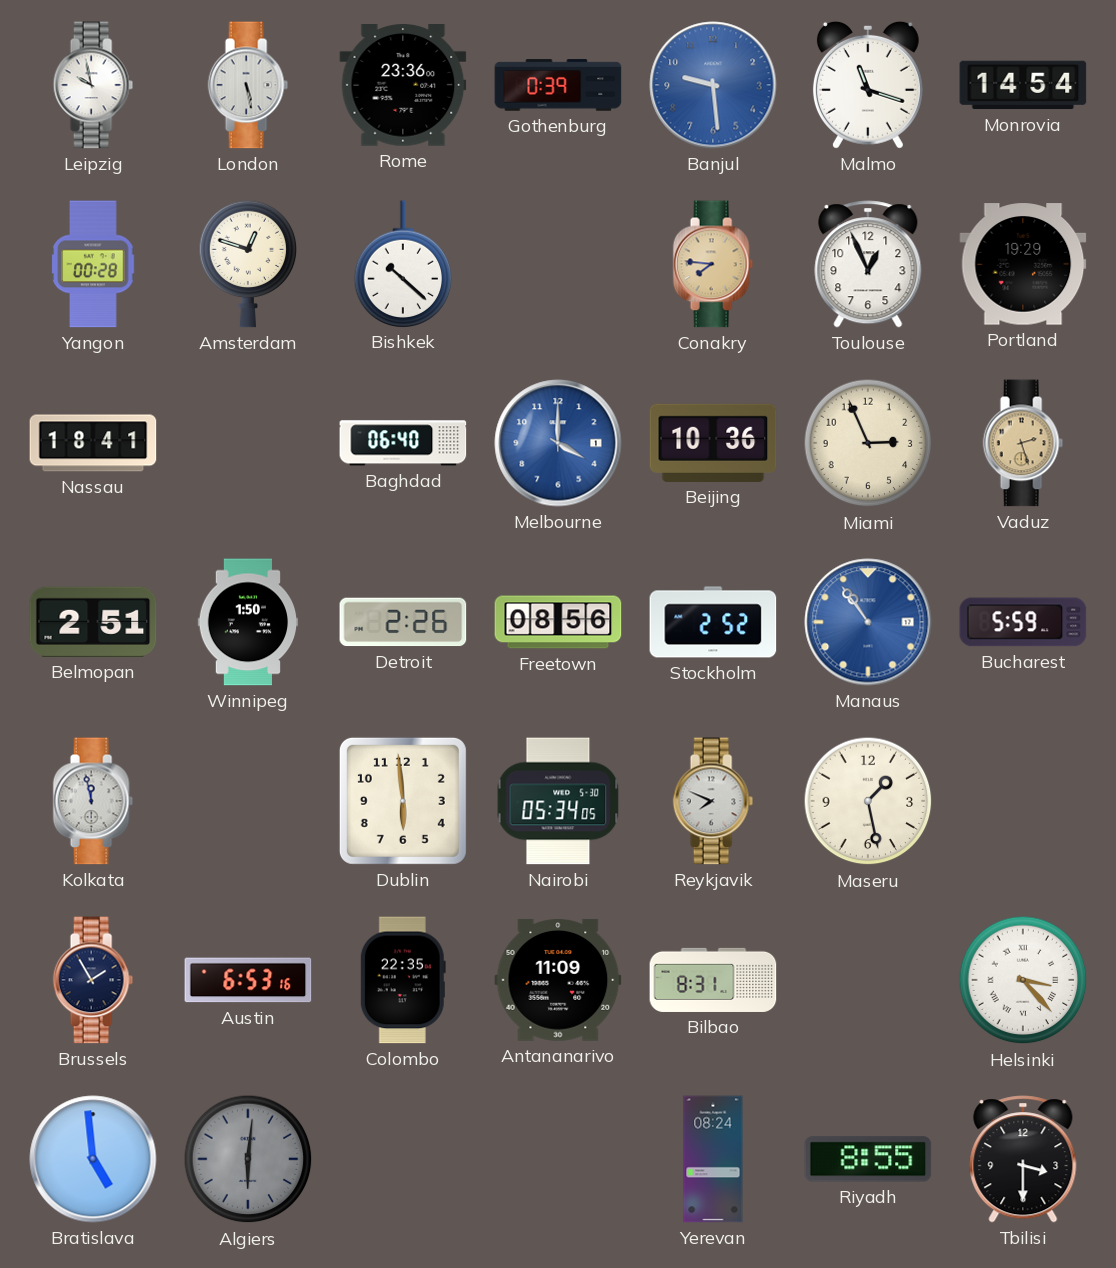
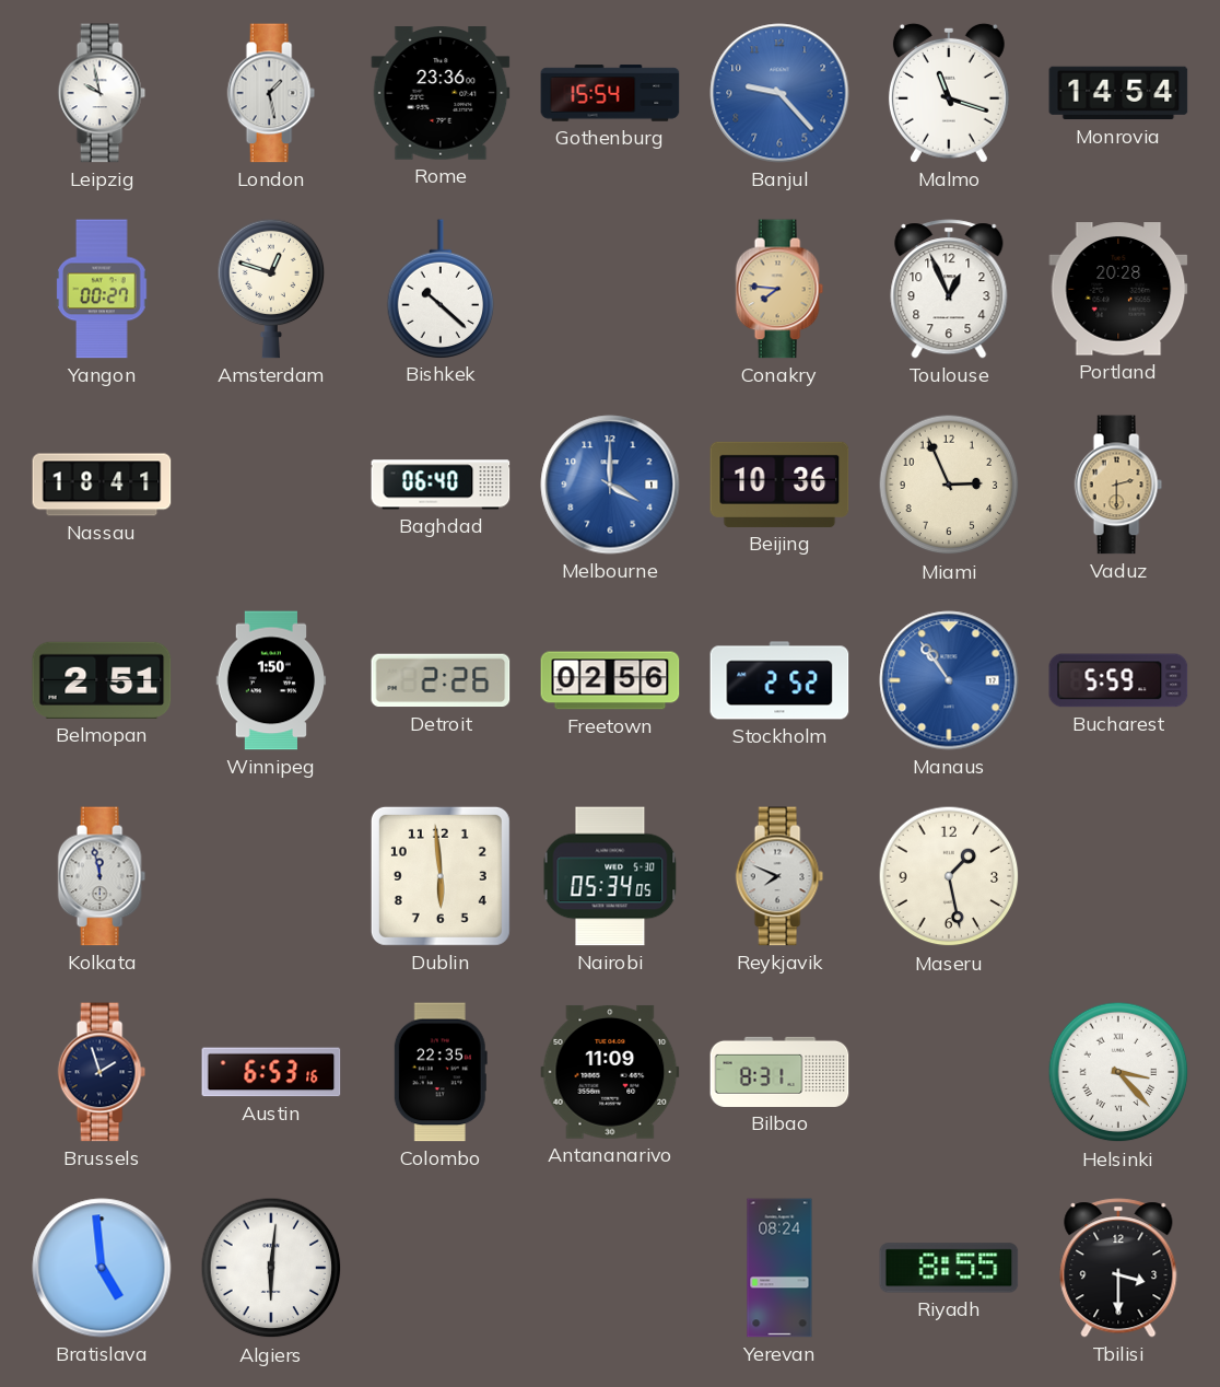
London: 5:28 -> 1:28 (271, 93)
Gothenburg: 0:39 -> 15:54 (610, 93)
Banjul: 9:29 -> 9:23 (779, 93)
Yangon: 00:28 -> 00:27 (102, 289)
Portland: 19:29 -> 20:28 (1118, 289)
Vaduz: 2:27 -> 2:30 (1118, 485)
Freetown: 08:56 -> 02:56 (610, 680)
Brussels: 1:55 -> 1:57 (102, 1072)
Algiers dial: grey -> white (271, 1268)
